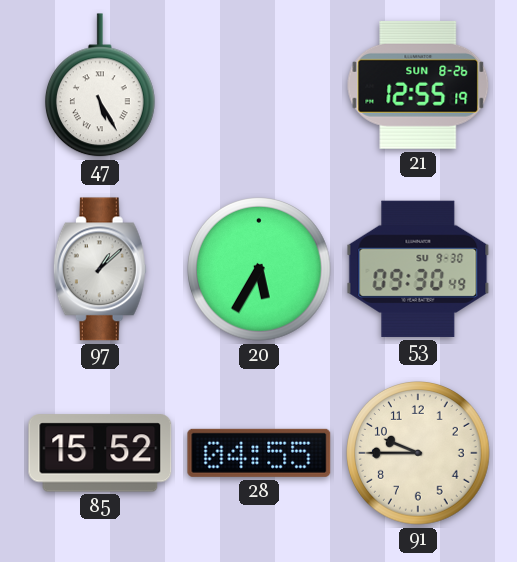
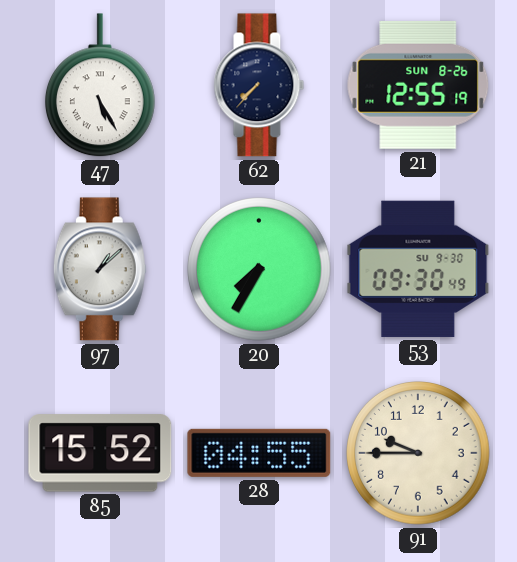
62: none -> 7:37 (259, 85)
20: 5:35 -> 7:35 (260, 270)
